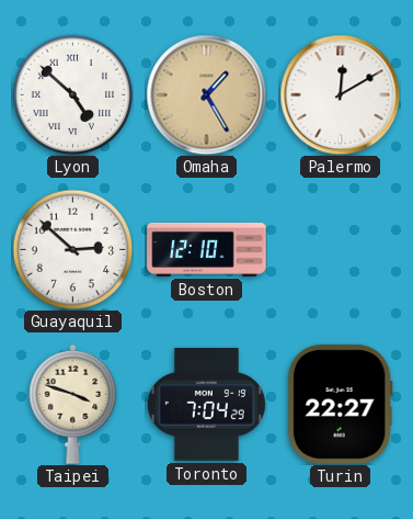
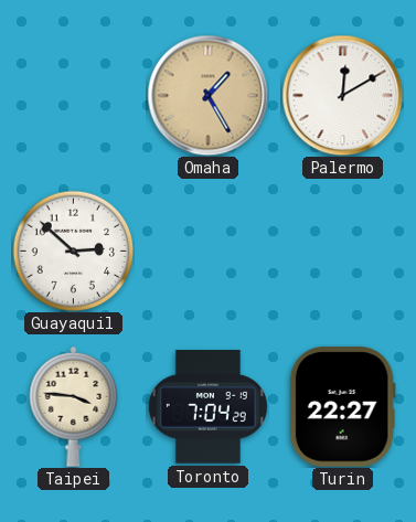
Lyon: 4:52 -> none (72, 94)
Boston: 12:10 -> none (207, 249)
Taipei: 3:48 -> 3:46 (74, 406)
